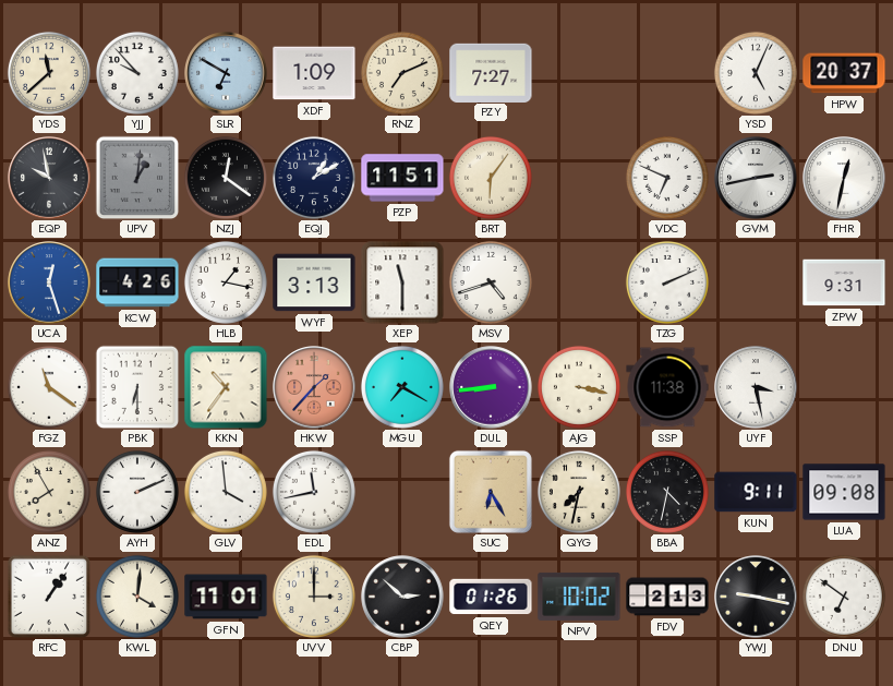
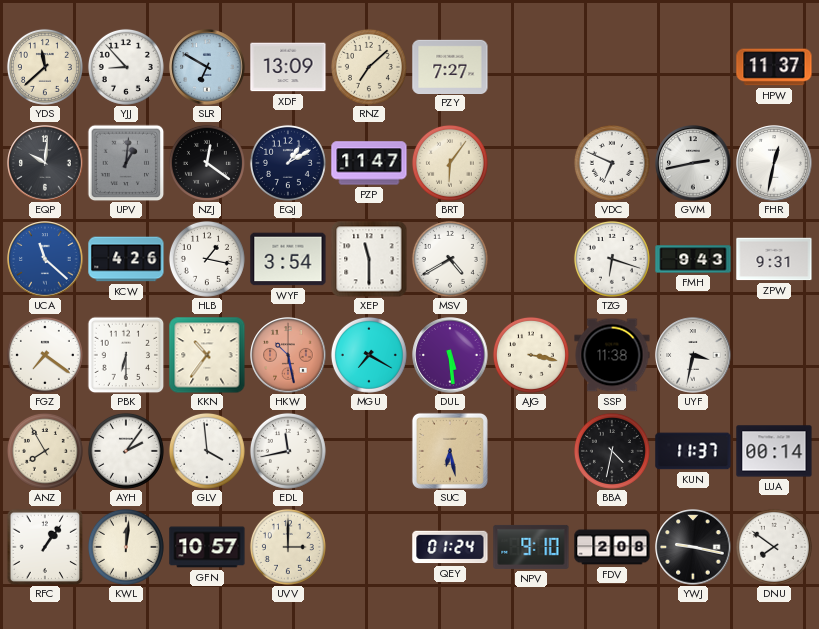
YJJ: 9:53 -> 8:53 (126, 67)
XDF: 1:09 -> 13:09 (288, 67)
RNZ: 7:11 -> 7:08 (369, 67)
YSD: 5:04 -> none (756, 73)
HPW: 20:37 -> 11:37 (774, 67)
EQP: 9:58 -> 10:01 (45, 163)
PZP: 11:51 -> 11:47 (369, 163)
UCA: 12:27 -> 11:22 (45, 259)
WYF: 3:13 -> 3:54 (288, 259)
MSV: 4:42 -> 4:40 (450, 259)
TZG: 2:11 -> 6:18 (612, 259)
FMH: none -> 9:43 (693, 259)
FGZ: 11:21 -> 7:21 (45, 355)
HKW: 1:37 -> 10:28 (288, 355)
DUL: 8:44 -> 5:29 (450, 355)
UYF: 3:28 -> 3:32 (693, 355)
AYH: 2:11 -> 2:06 (126, 451)
SUC: 6:25 -> 6:28 (450, 451)
QYG: 7:32 -> none (579, 492)
KUN: 9:11 -> 11:37 (693, 451)
LUA: 09:08 -> 00:14 (774, 451)
KWL: 4:01 -> 12:01 (126, 547)
GFN: 11:01 -> 10:57 (207, 547)
CBP: 2:52 -> none (402, 597)
QEY: 01:26 -> 01:24 (450, 547)
NPV: 10:02 -> 9:10 (531, 547)
FDV: 2:13 -> 2:08 (612, 547)
DNU: 6:51 -> 7:51 (774, 547)
